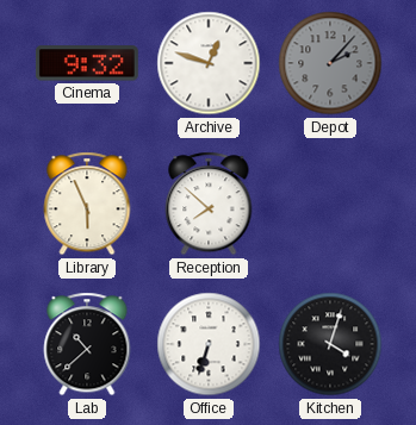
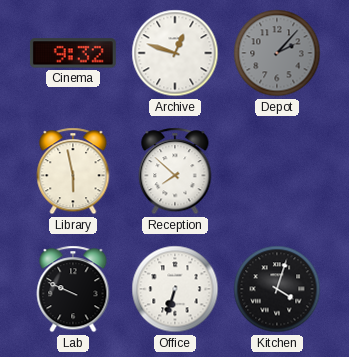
Library: 5:56 -> 5:58 (73, 171)
Lab: 10:38 -> 9:49 (73, 289)
